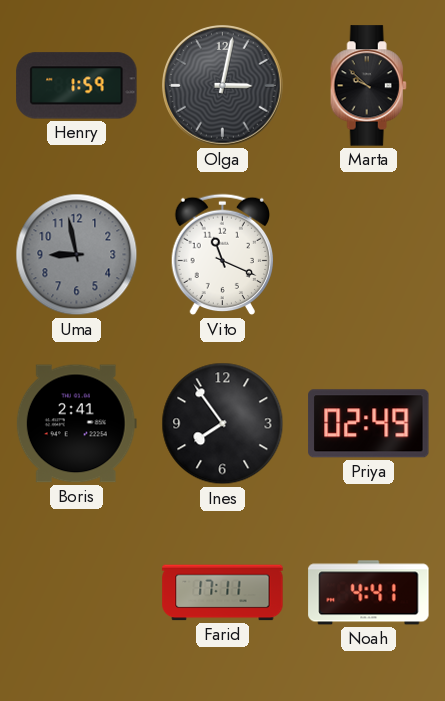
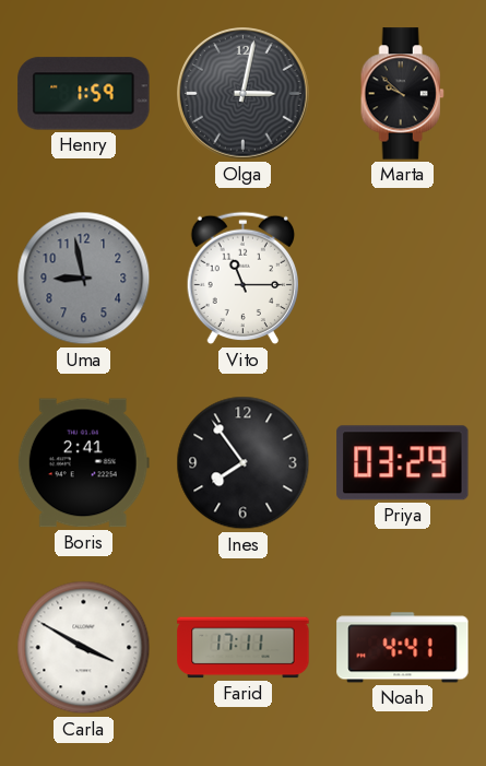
Vito: 11:19 -> 11:15 (242, 279)
Priya: 02:49 -> 03:29 (403, 463)
Carla: none -> 3:50 (84, 648)
